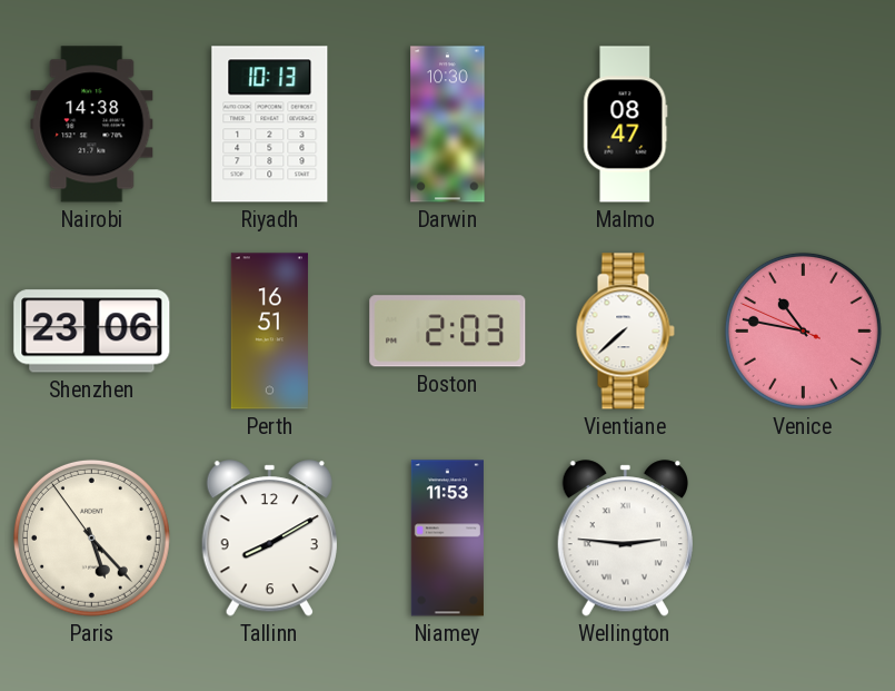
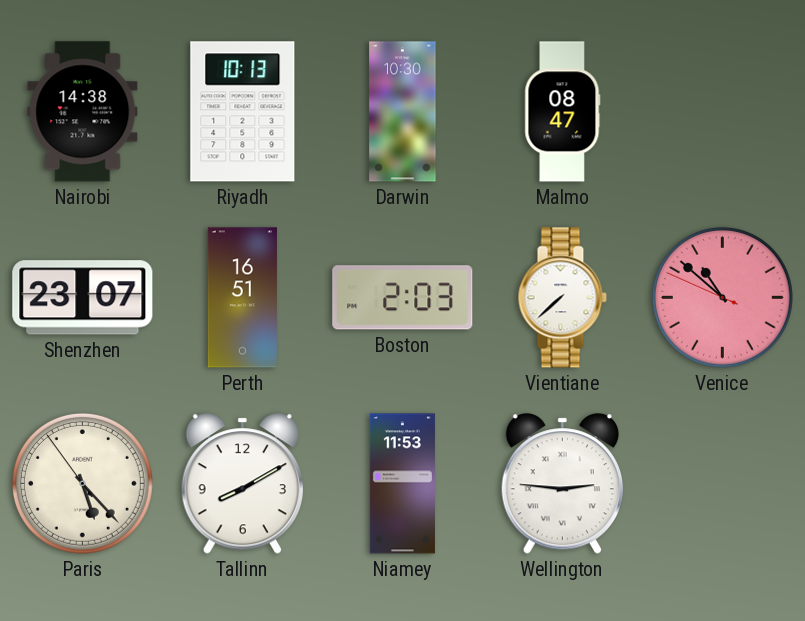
Shenzhen: 23:06 -> 23:07 (83, 298)
Venice: 10:46 -> 10:51 (722, 297)
